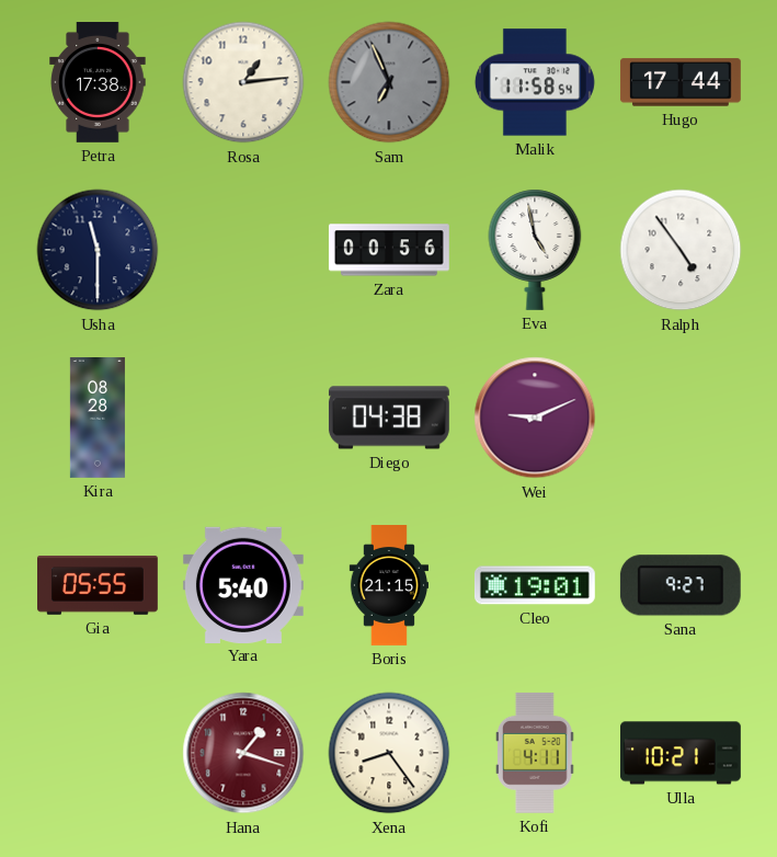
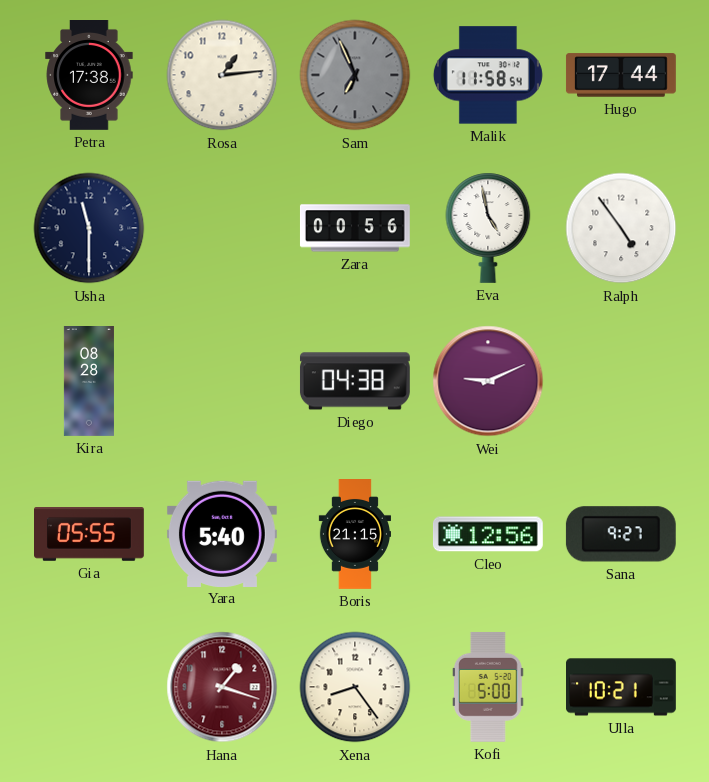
Cleo: 19:01 -> 12:56 (488, 534)
Kofi: 4:11 -> 5:00 (489, 687)
